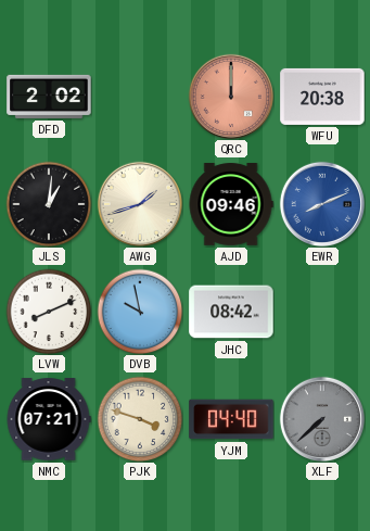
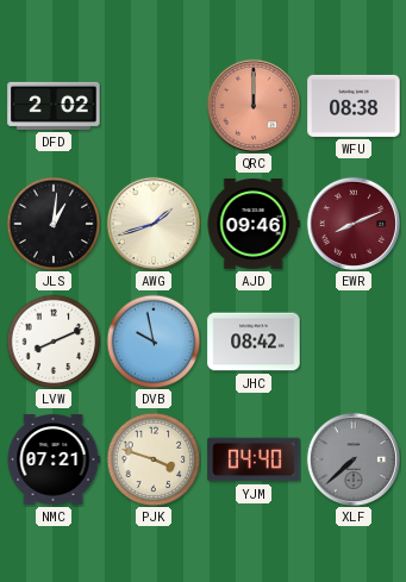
WFU: 20:38 -> 08:38 (354, 106)
EWR dial: blue -> burgundy (352, 223)
